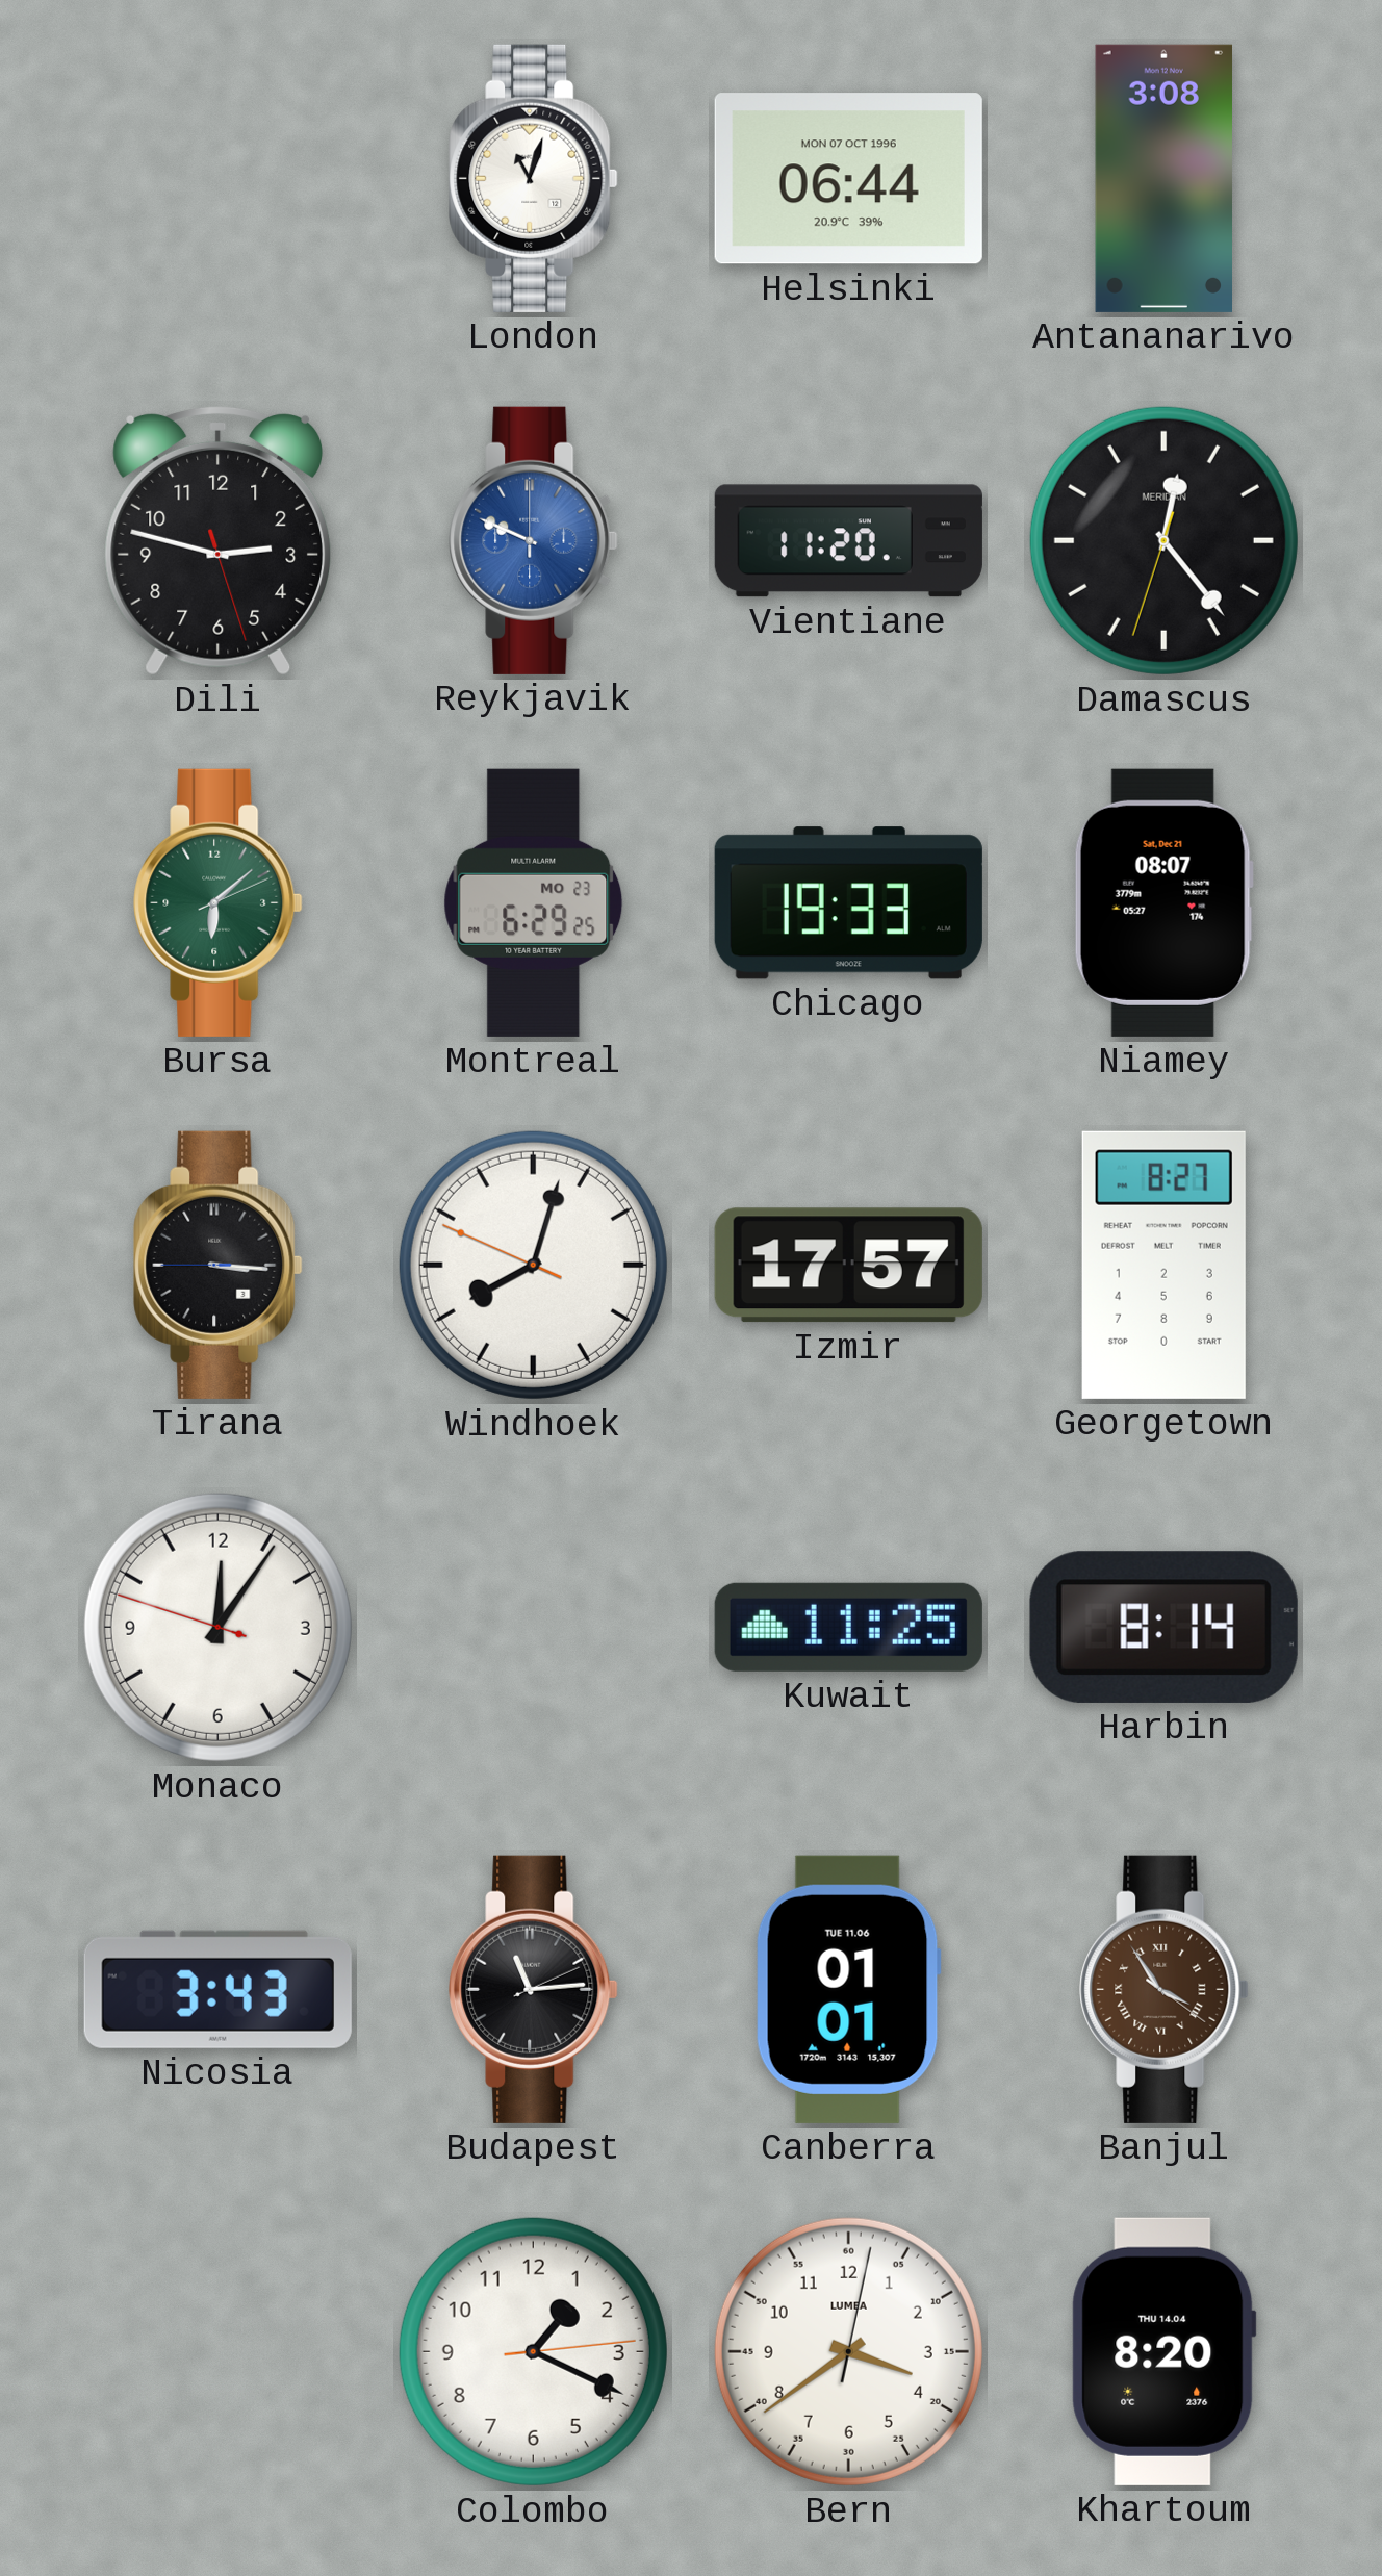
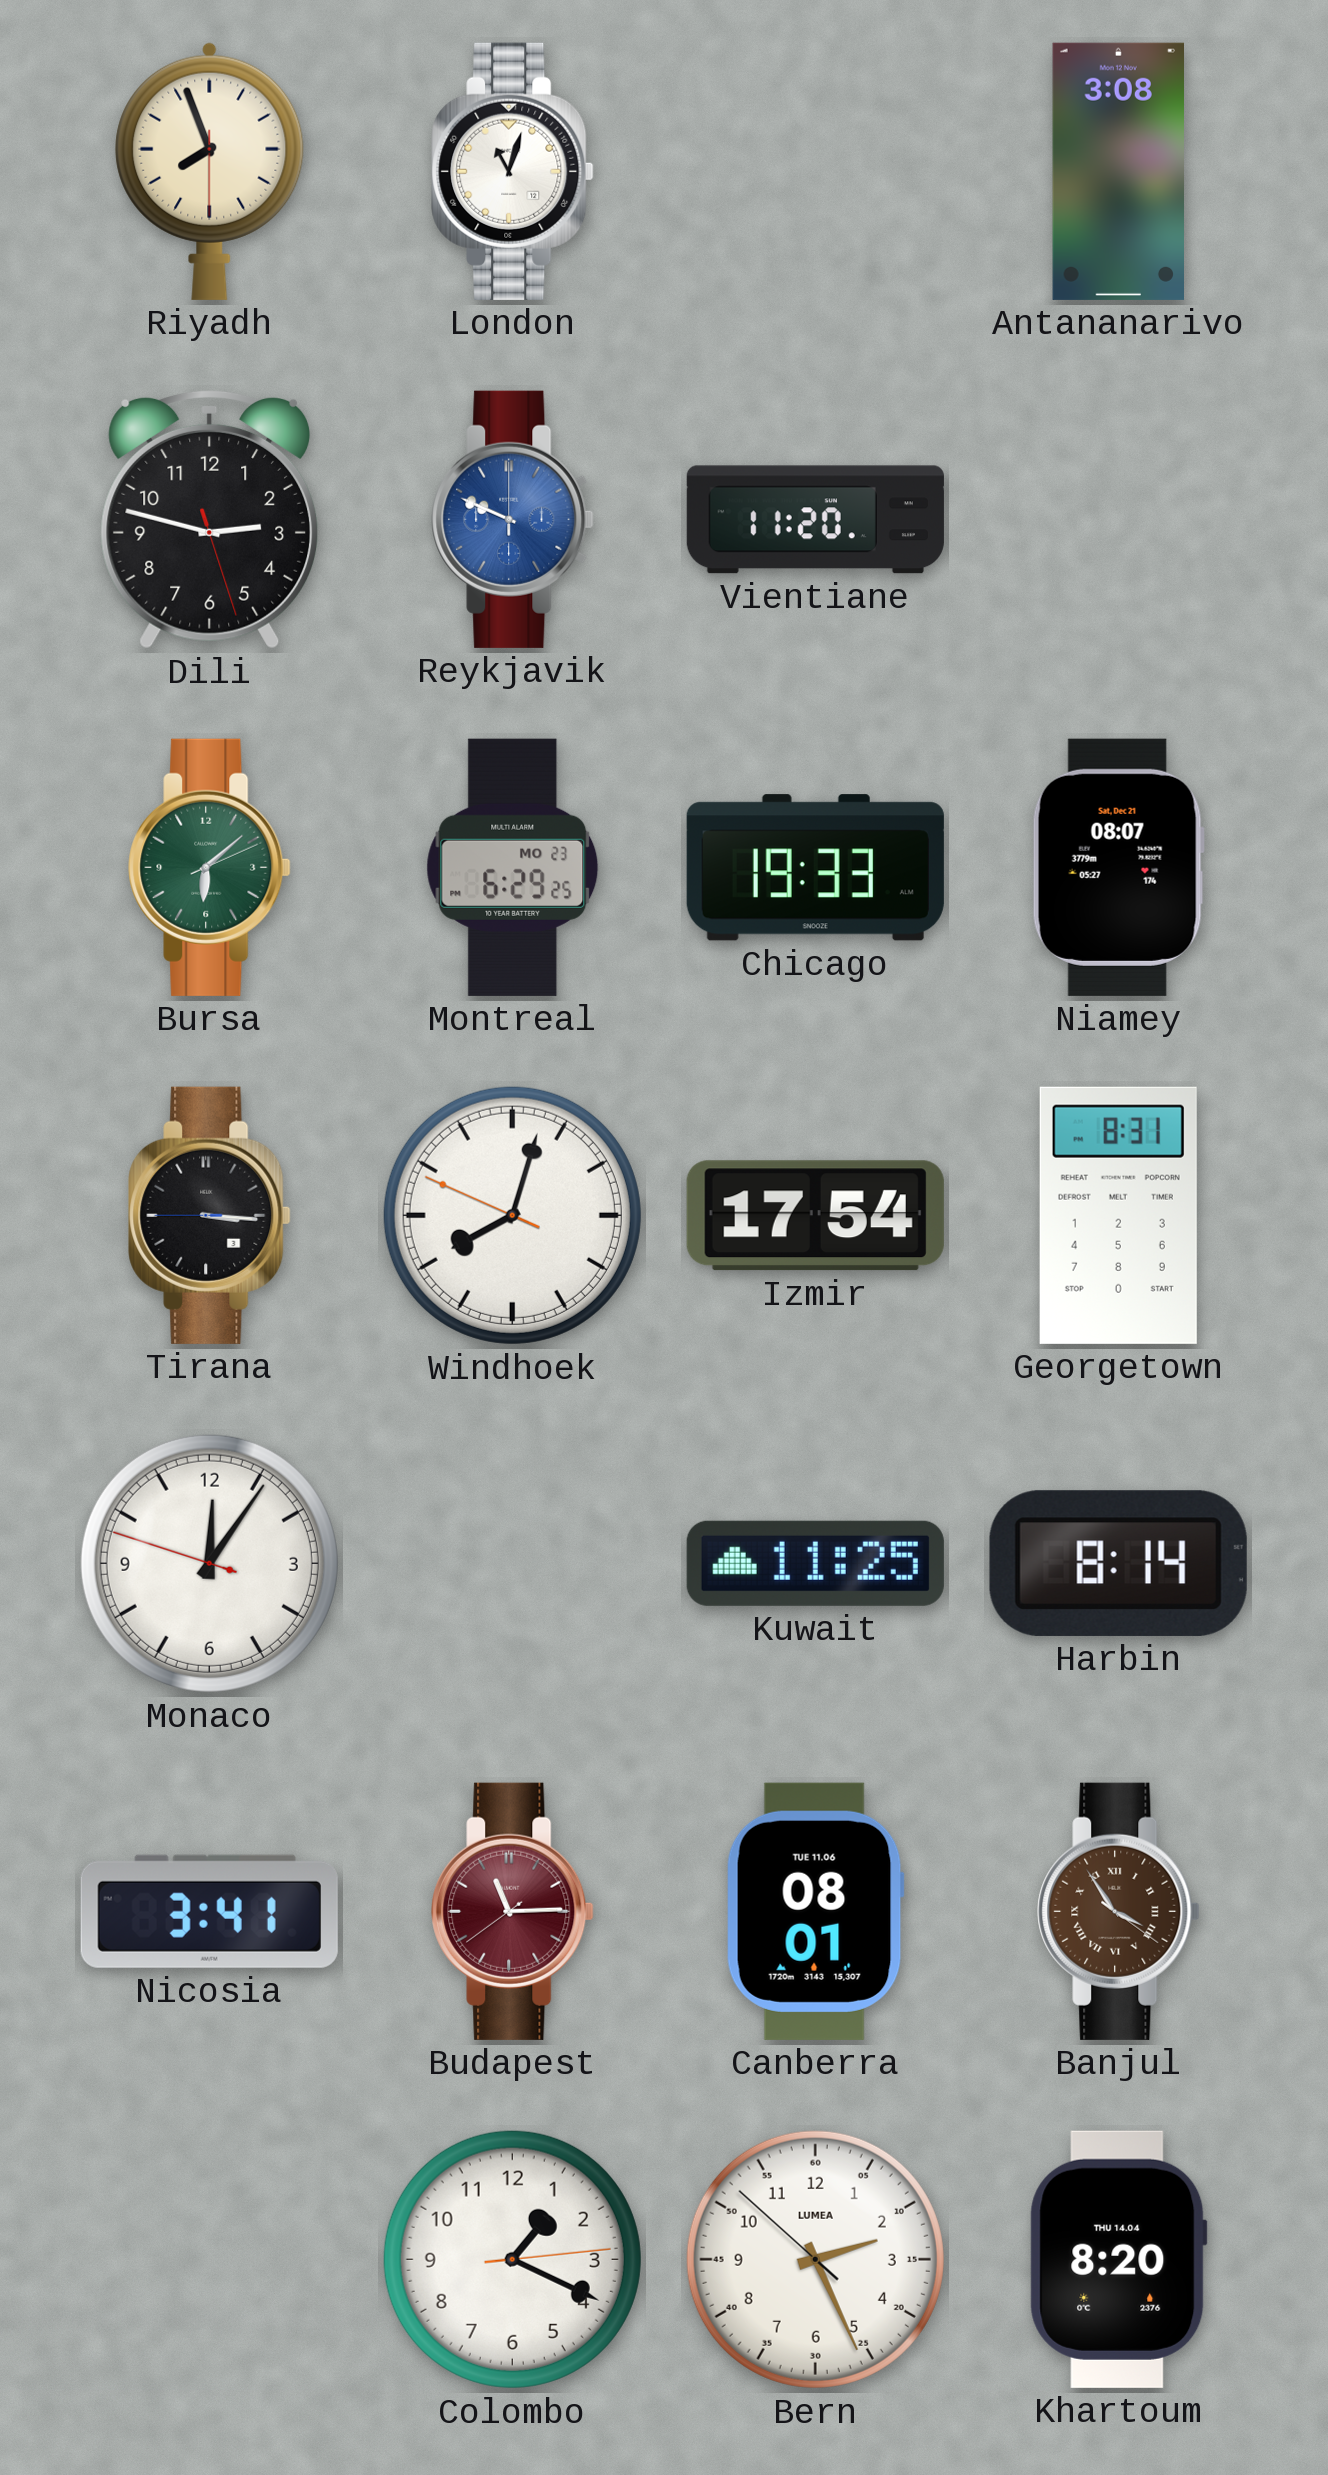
Riyadh: none -> 7:56 (210, 171)
Helsinki: 06:44 -> none (848, 179)
Damascus: 12:23 -> none (1163, 540)
Izmir: 17:57 -> 17:54 (815, 1216)
Georgetown: 8:27 -> 8:31 (1118, 1215)
Nicosia: 3:43 -> 3:41 (209, 1911)
Budapest: 11:14:11 -> 11:14:39 (513, 1911)
Budapest dial: black -> burgundy (513, 1911)
Canberra: 01:01 -> 08:01 (815, 1911)
Bern: 3:39 -> 2:25 (815, 2259)
